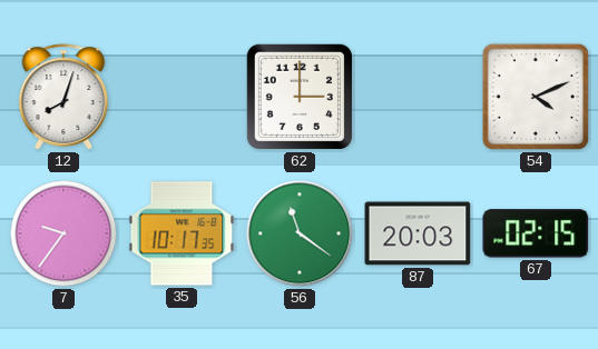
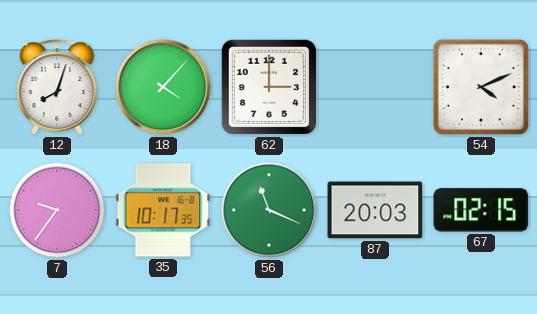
18: none -> 4:07 (163, 87)
56: 11:21 -> 11:19 (269, 210)
